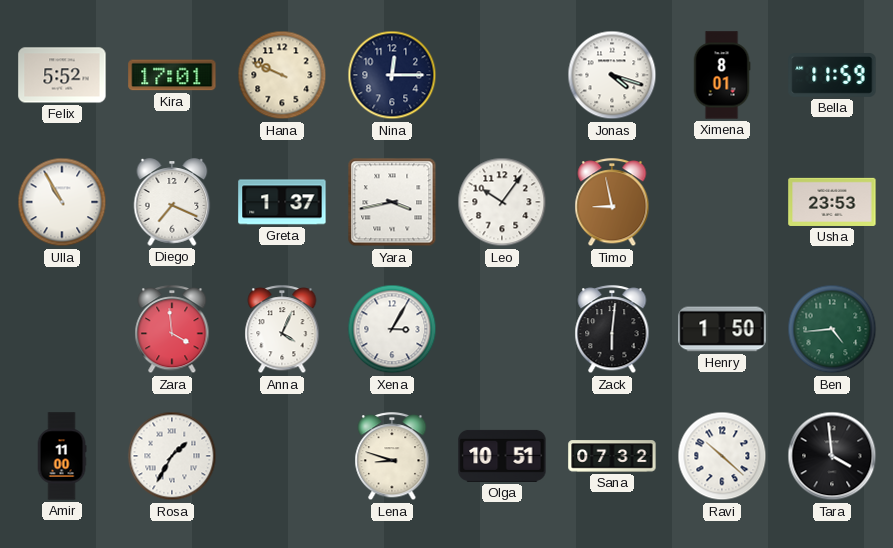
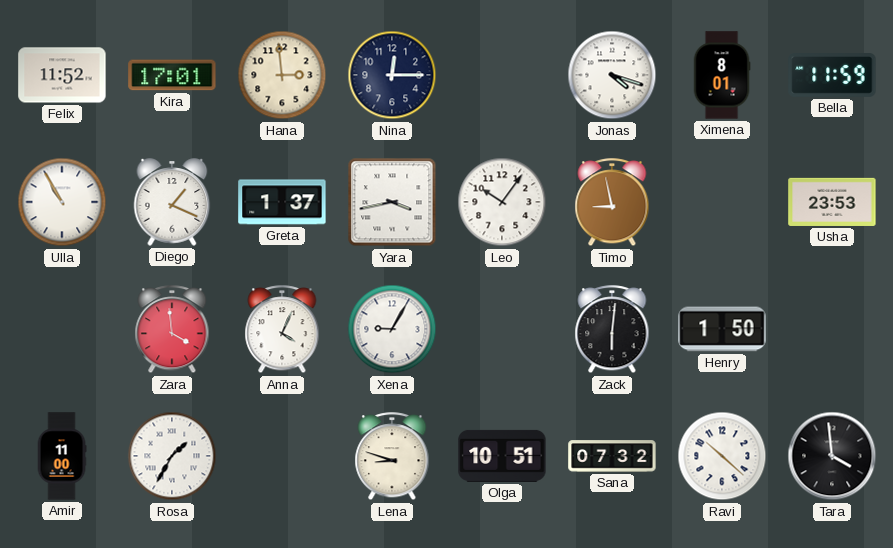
Felix: 5:52 -> 11:52 (62, 75)
Hana: 9:49 -> 2:59 (282, 75)
Diego: 7:19 -> 1:19 (172, 202)
Xena: 3:05 -> 9:05 (392, 329)
Ben: 4:44 -> none (832, 329)
